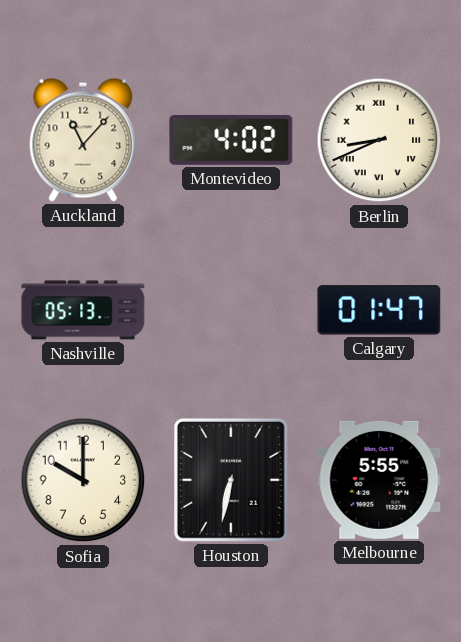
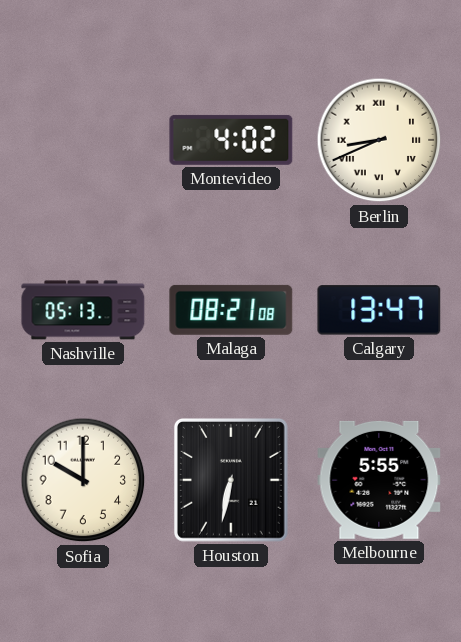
Auckland: 11:07 -> none (83, 140)
Malaga: none -> 08:21 (231, 310)
Calgary: 01:47 -> 13:47 (379, 310)
